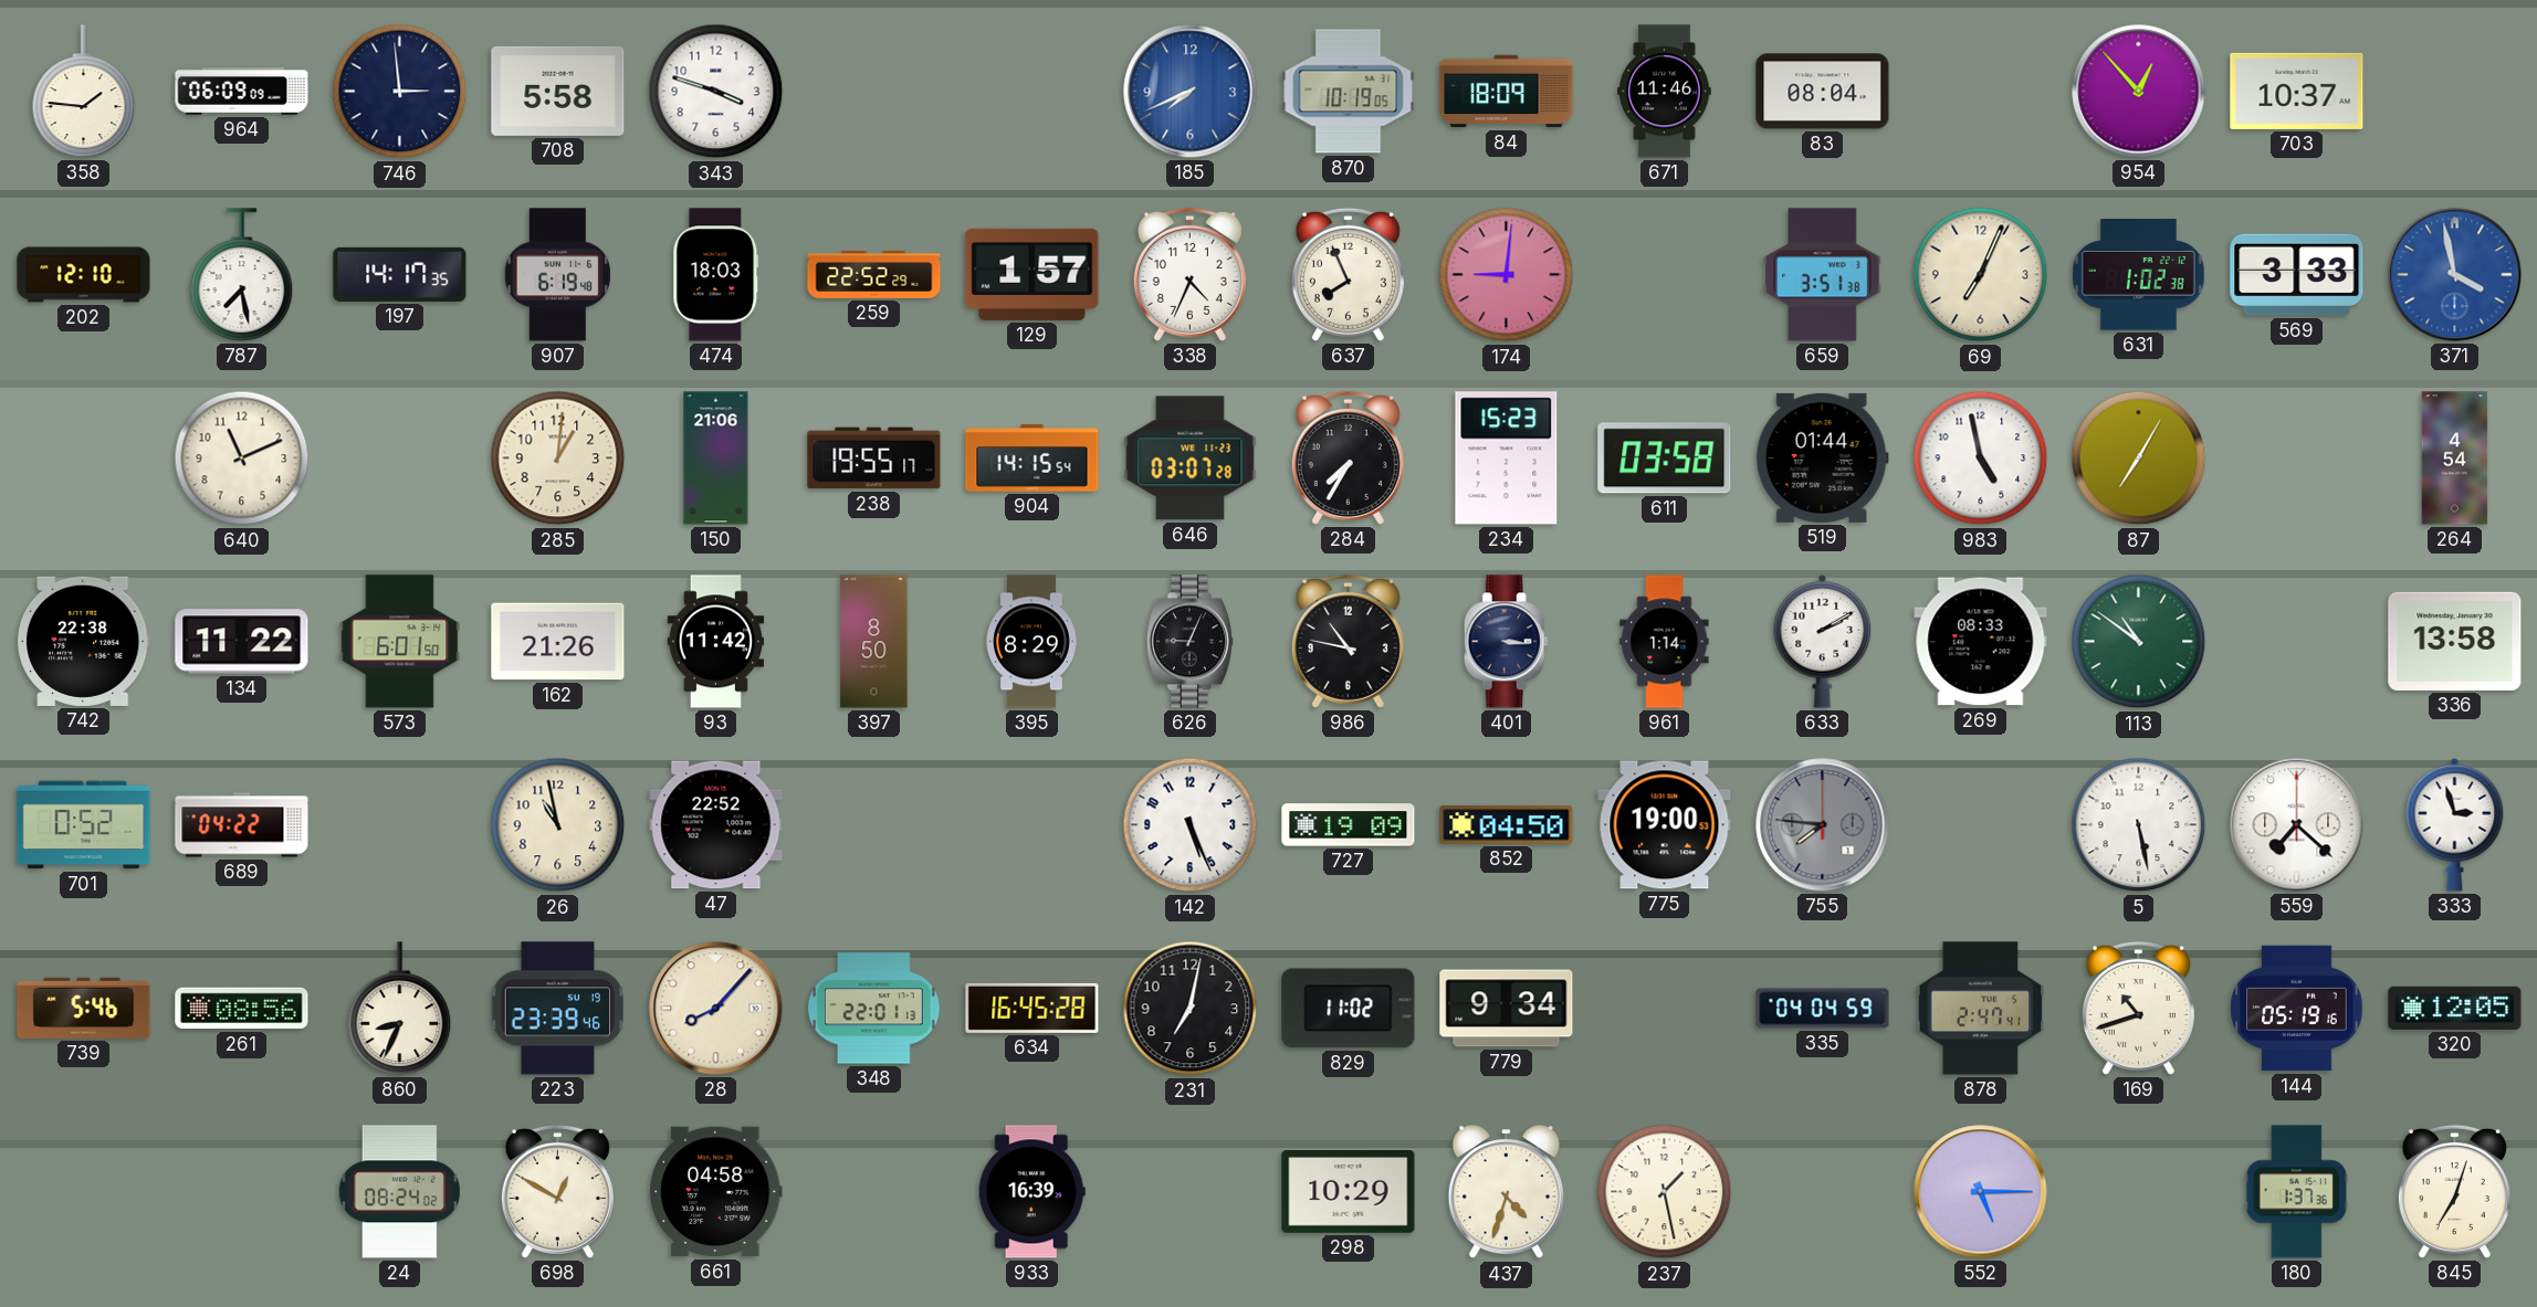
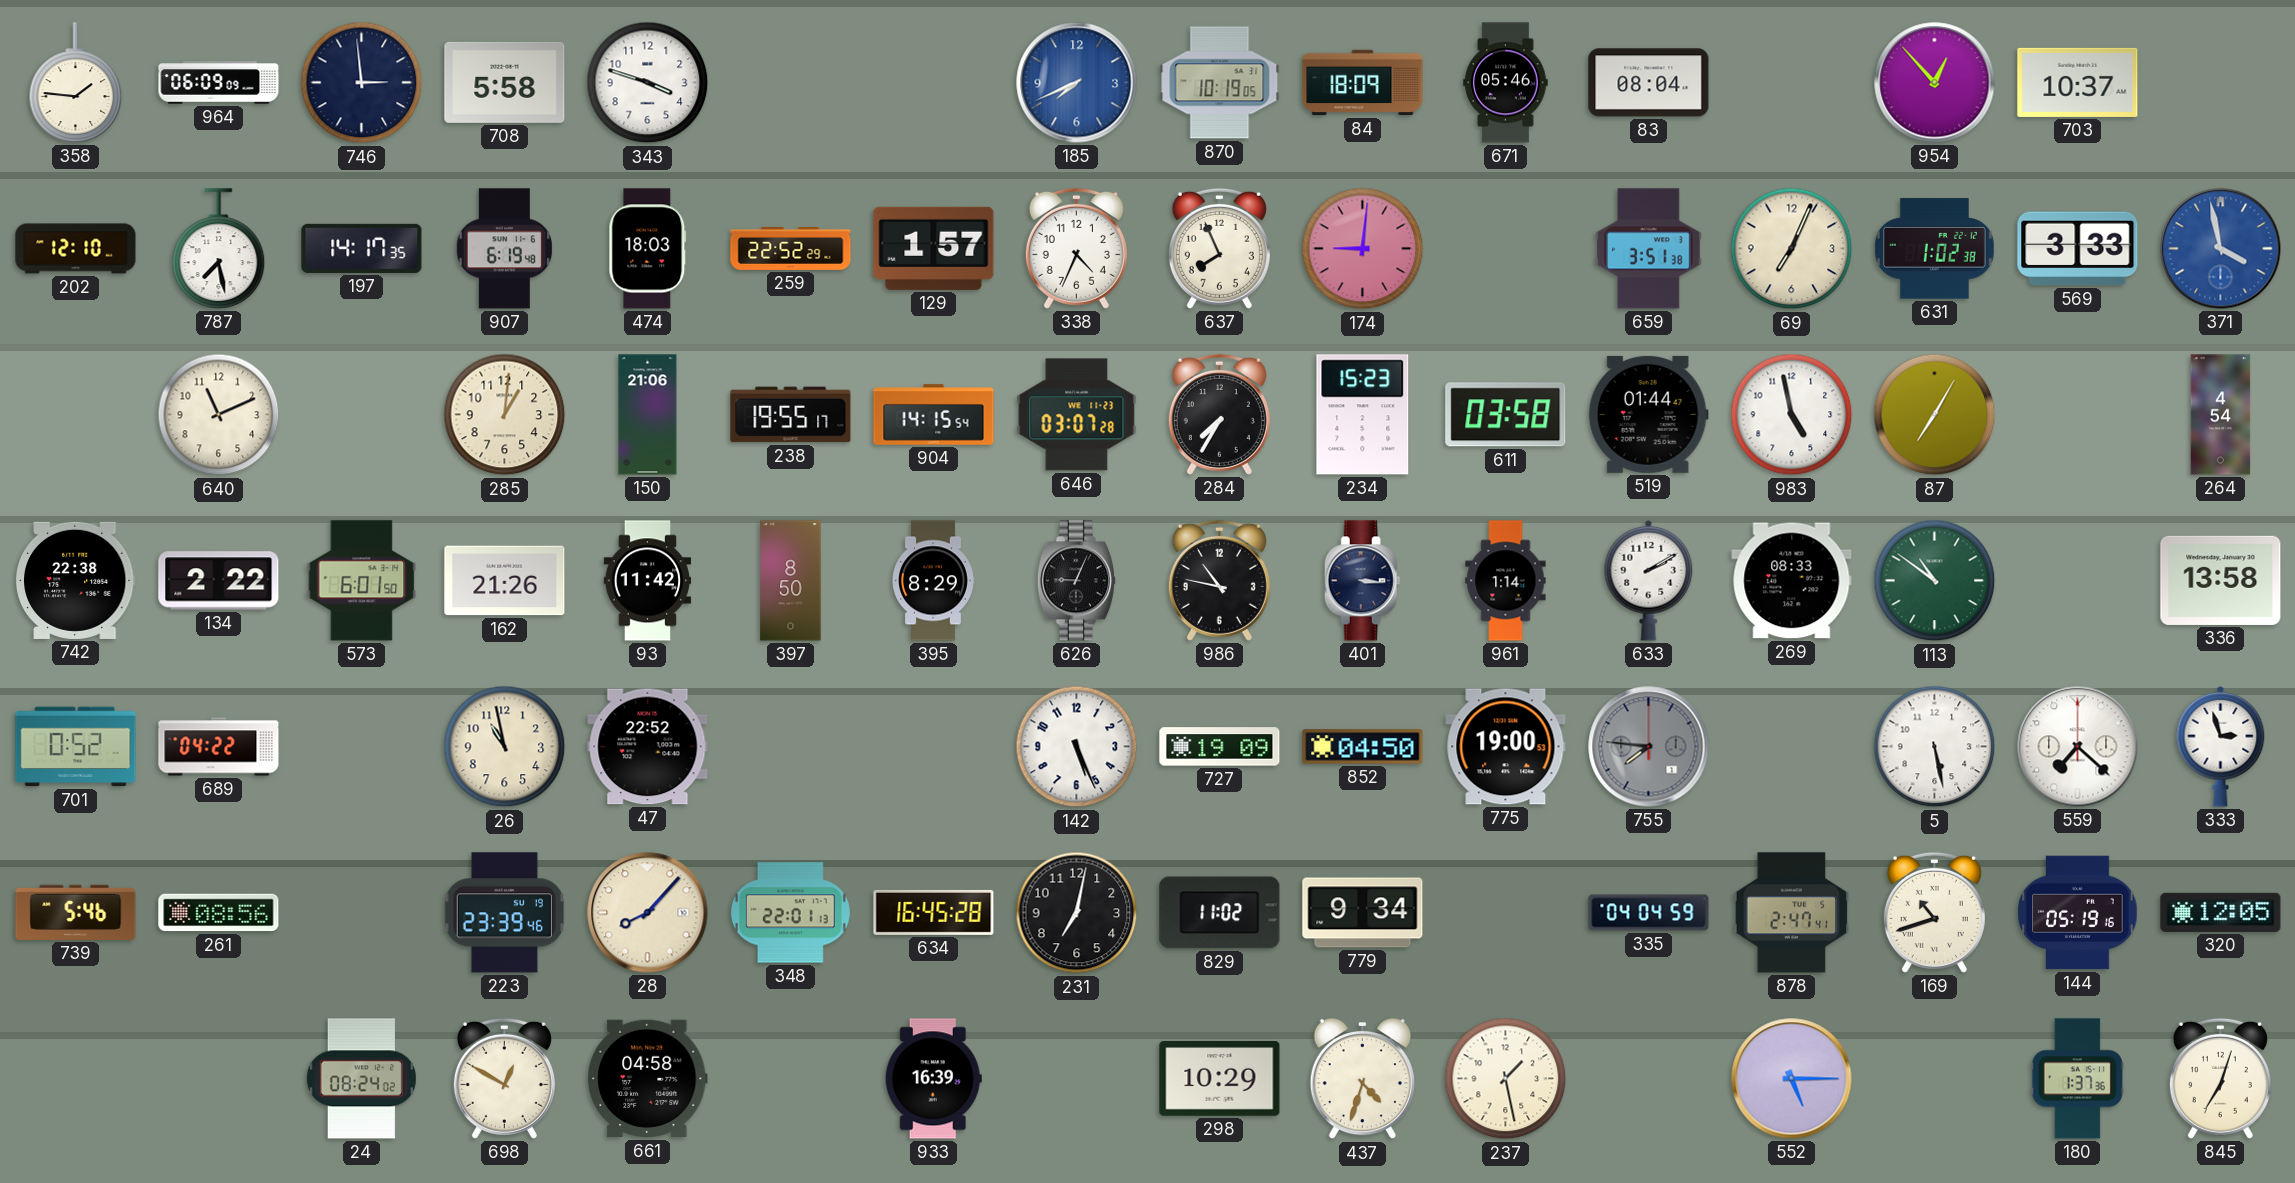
671: 11:46 -> 05:46 (1506, 83)
134: 11:22 -> 2:22 (219, 581)
860: 8:34 -> none (400, 1009)
